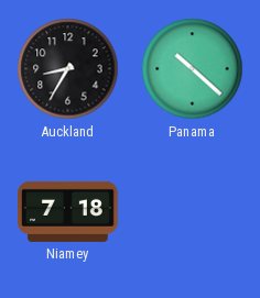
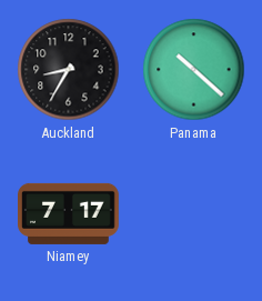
Niamey: 7:18 -> 7:17 (69, 213)
